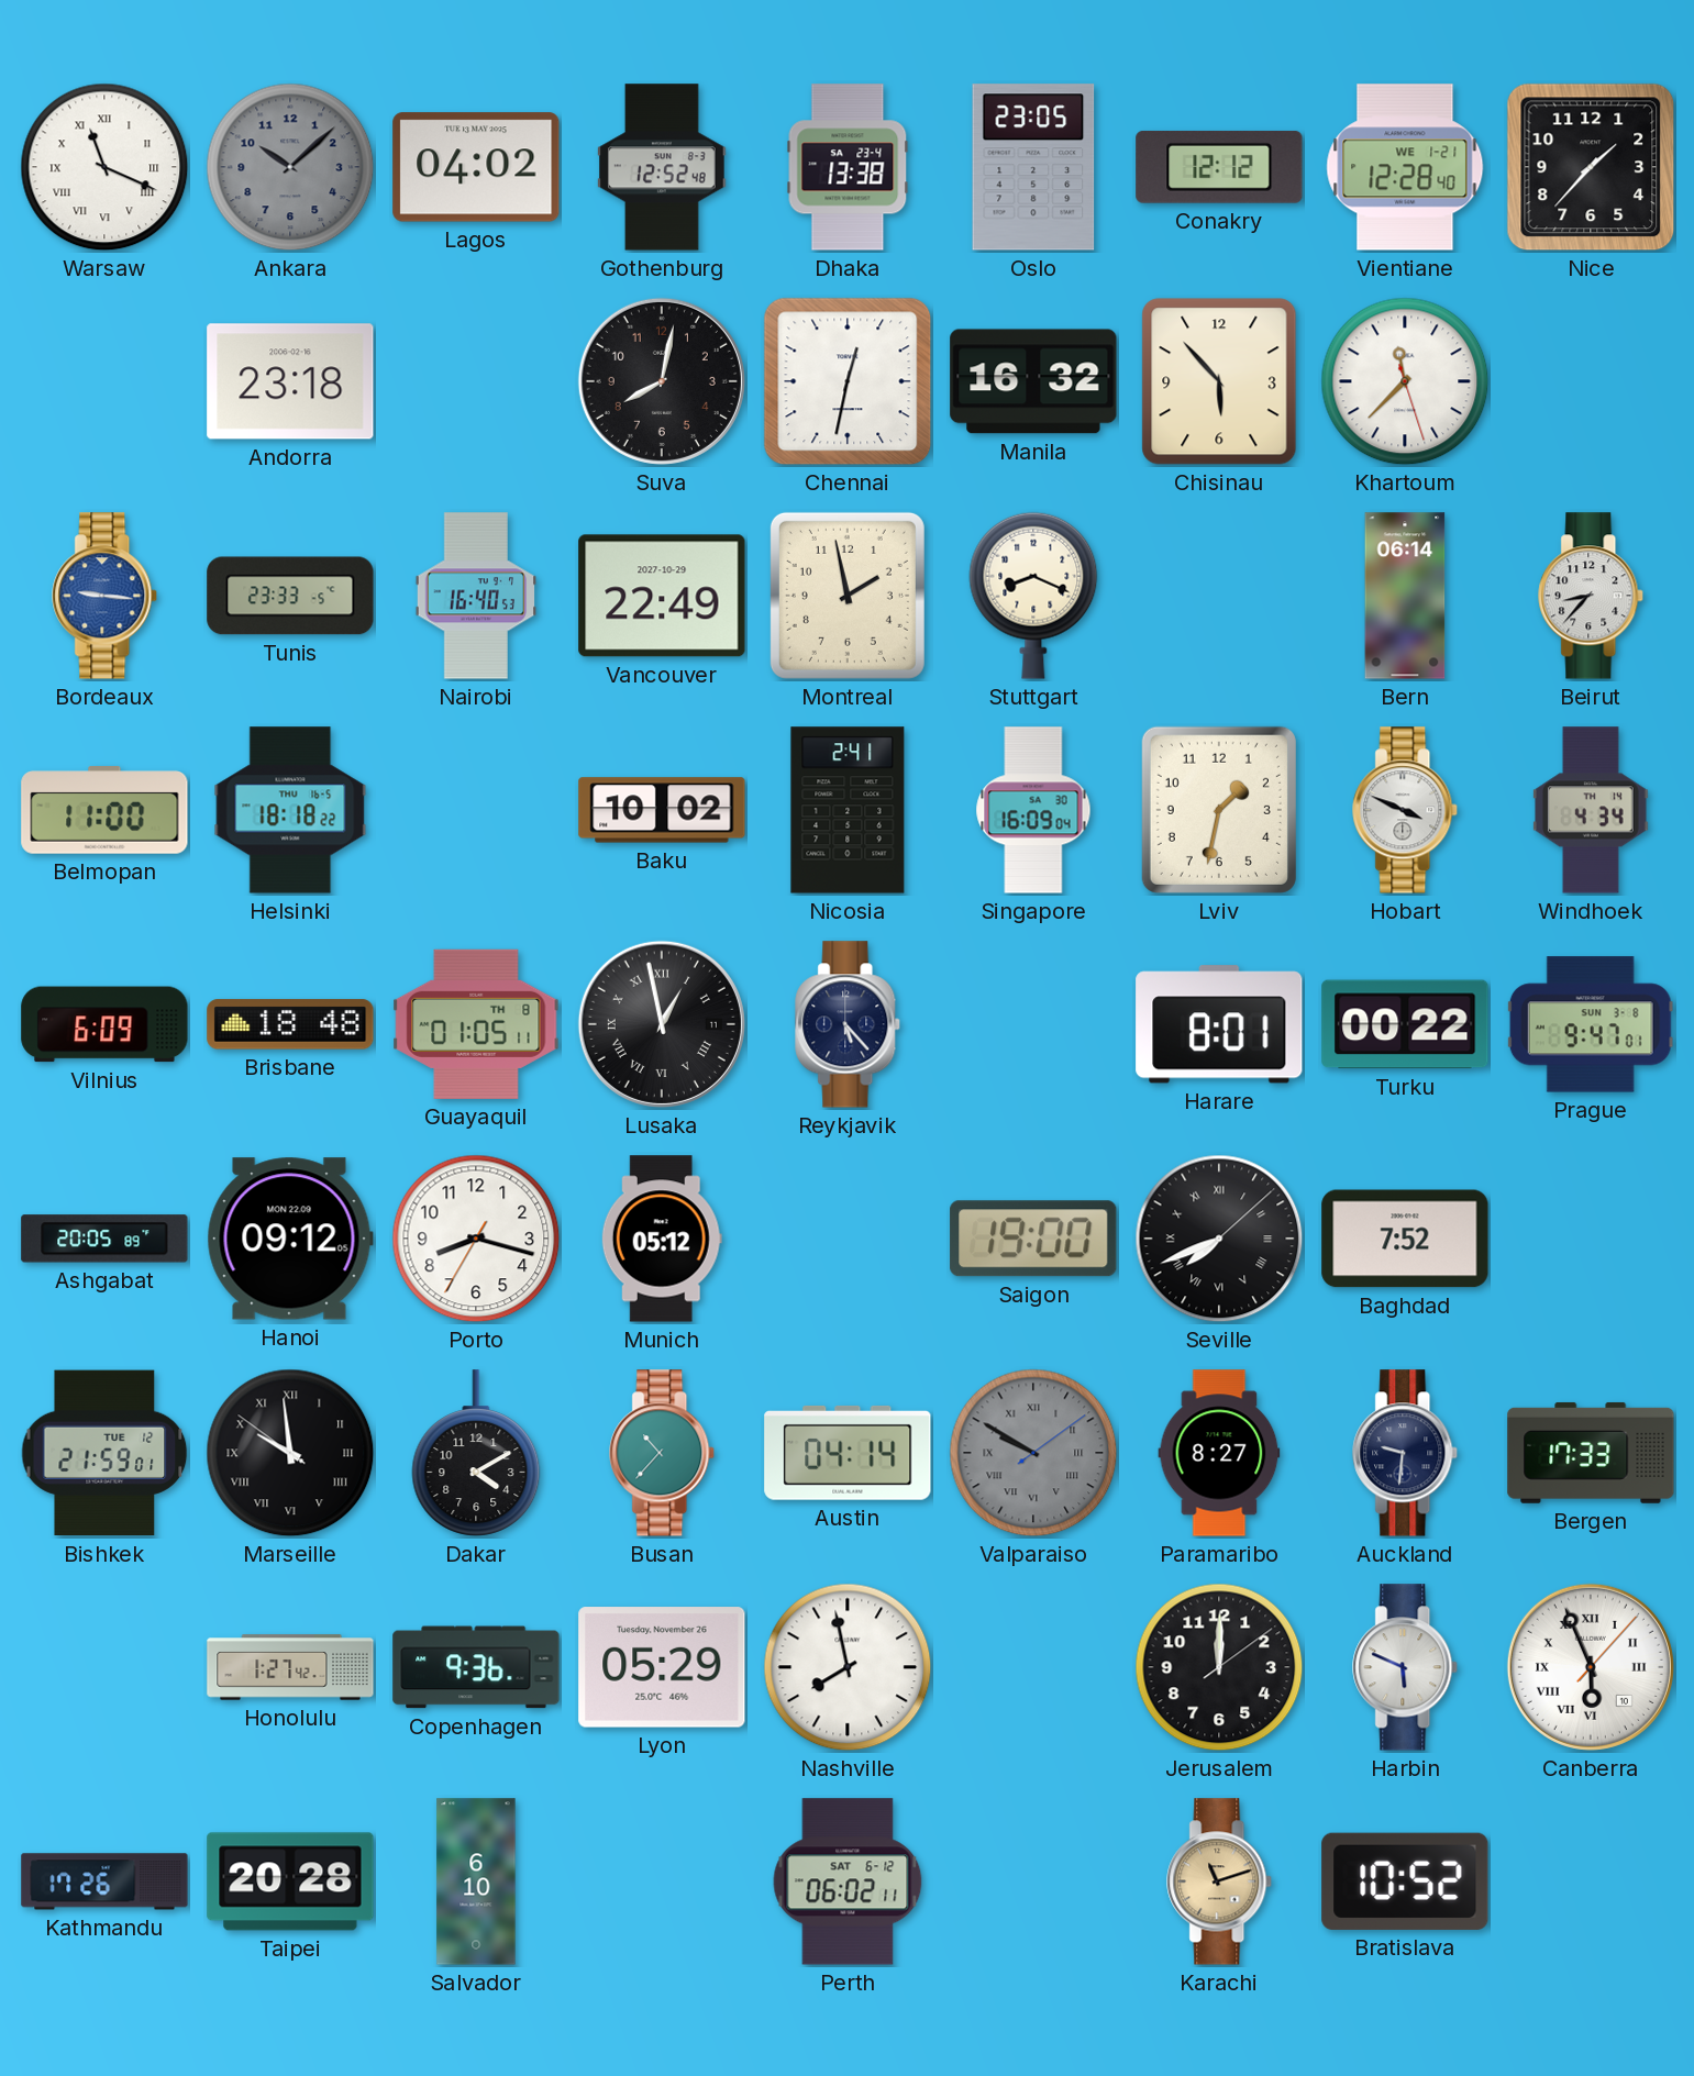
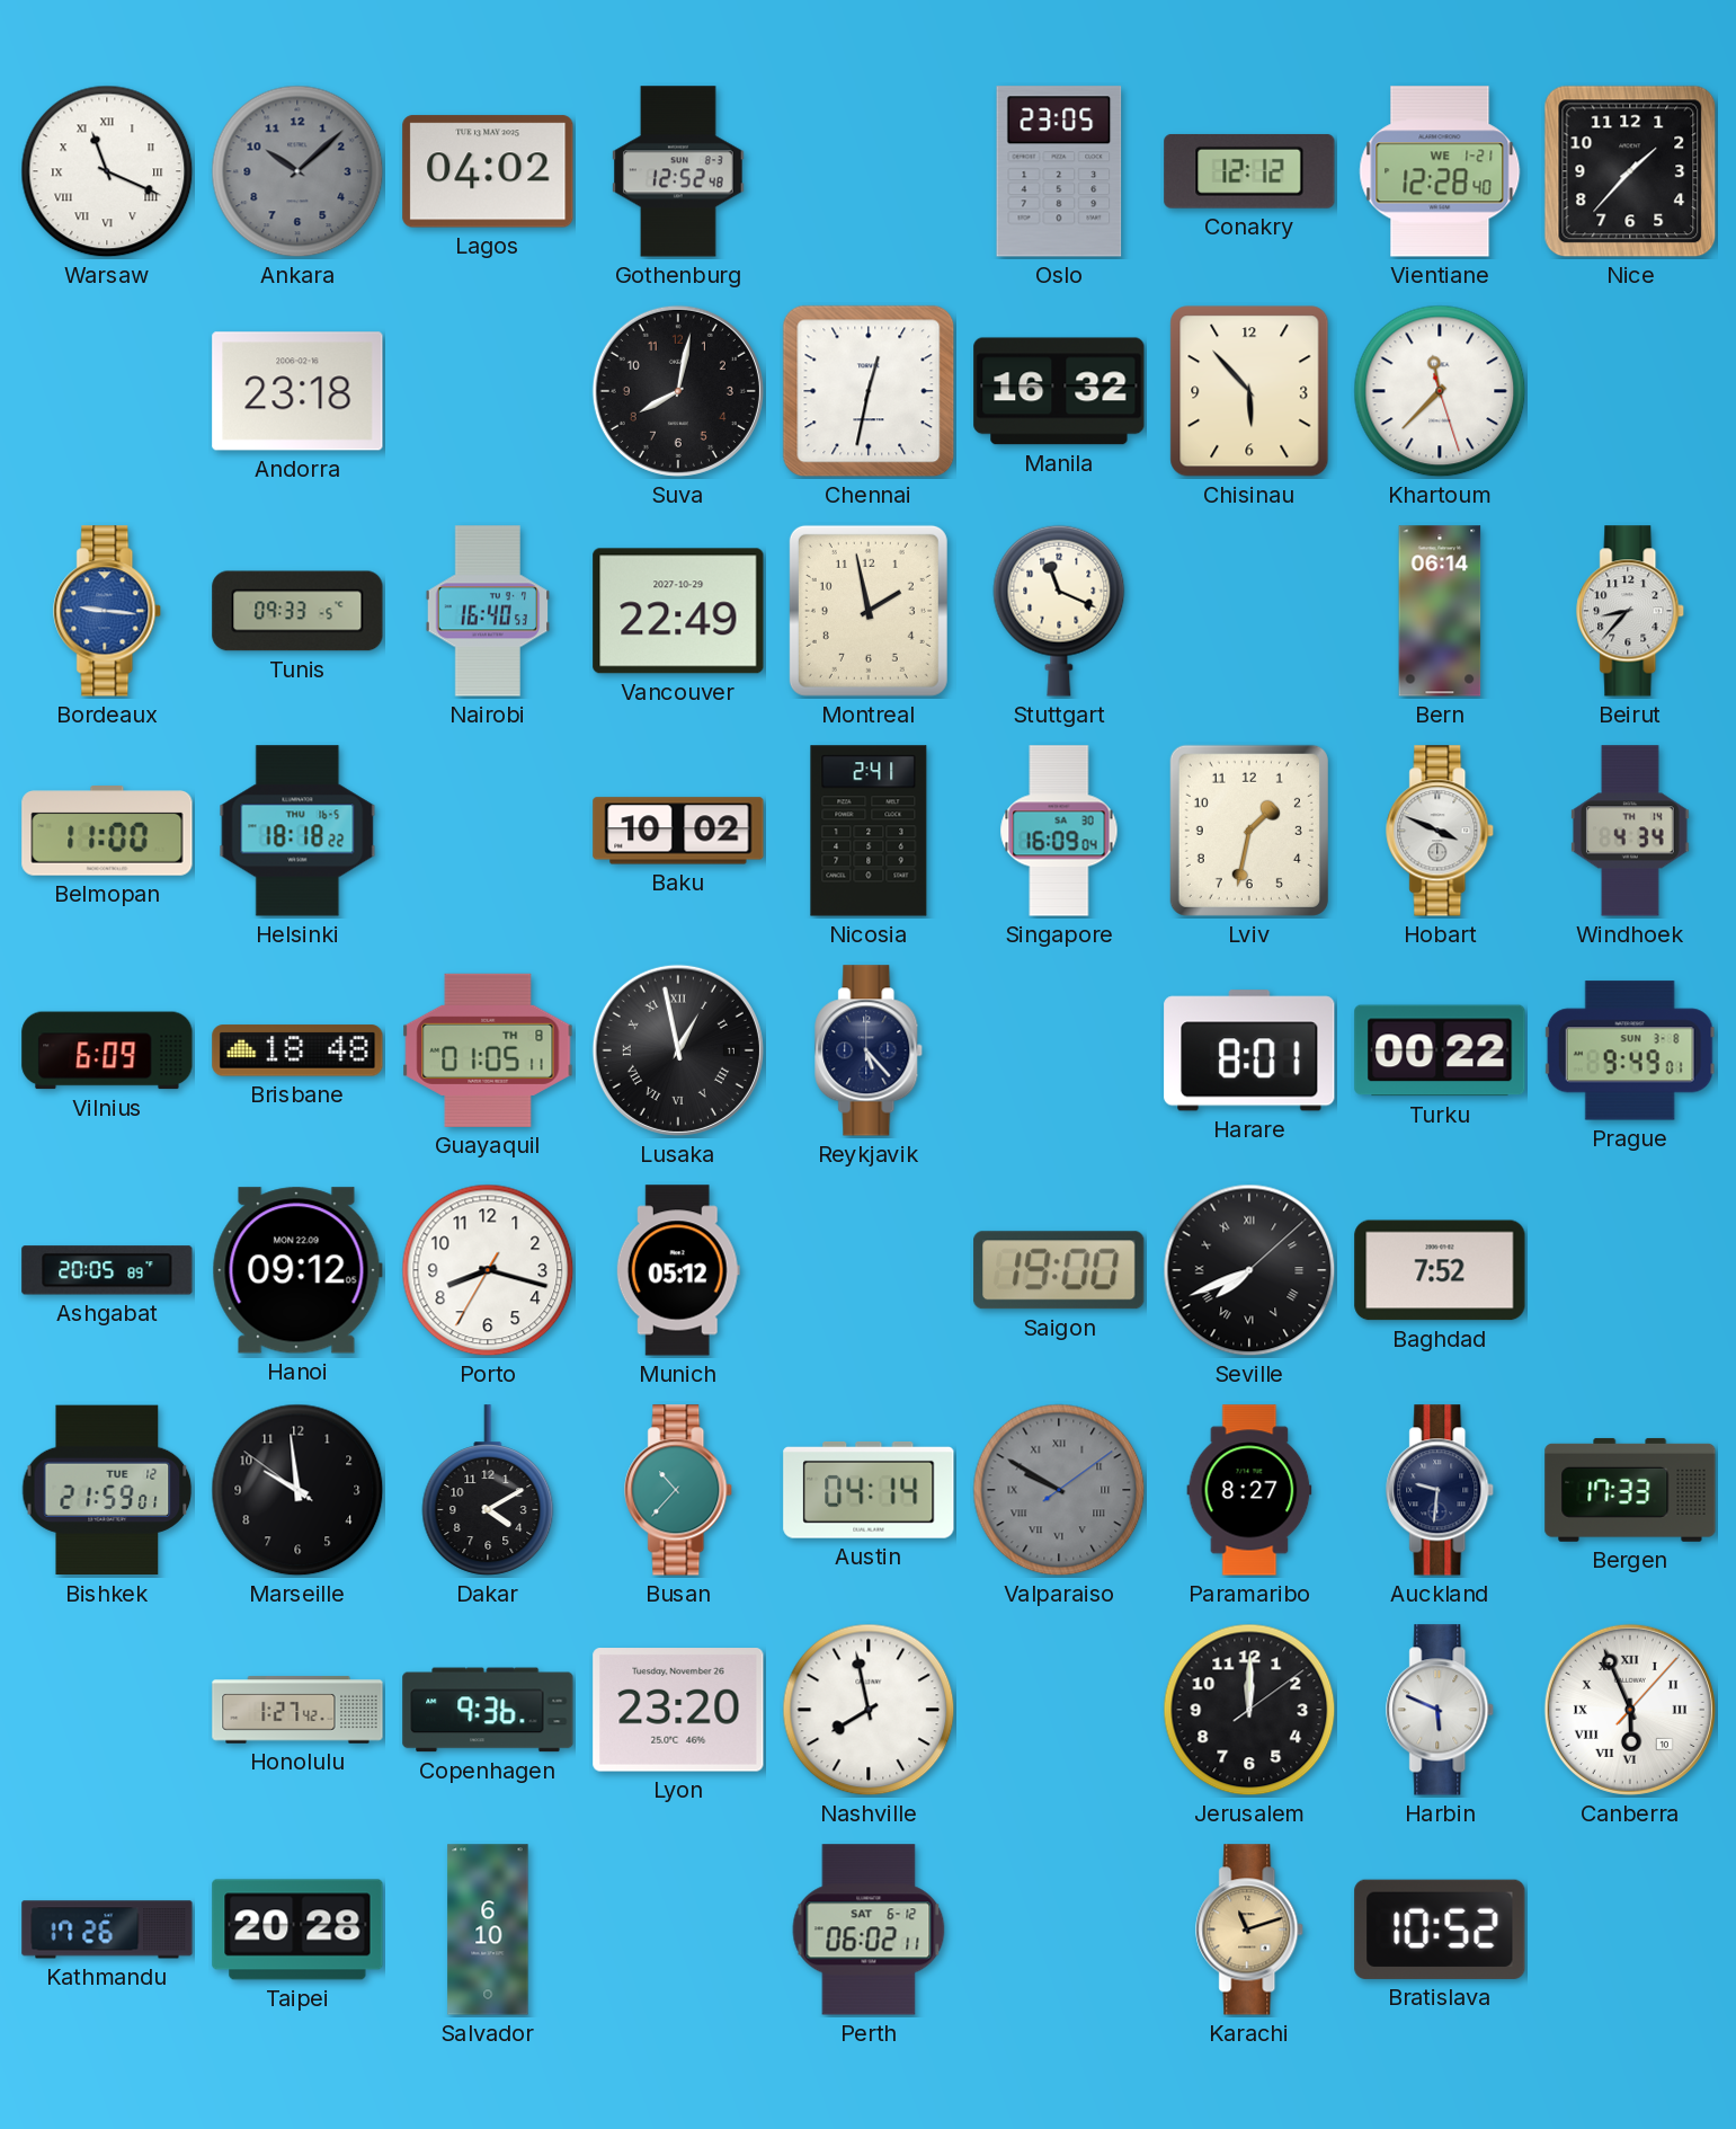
Dhaka: 13:38 -> none (848, 167)
Tunis: 23:33 -> 09:33 (297, 611)
Stuttgart: 8:19 -> 11:19 (1059, 611)
Prague: 9:47 -> 9:49 (1630, 1050)
Marseille numerals: Roman -> Arabic (297, 1490)
Lyon: 05:29 -> 23:20 (678, 1710)
